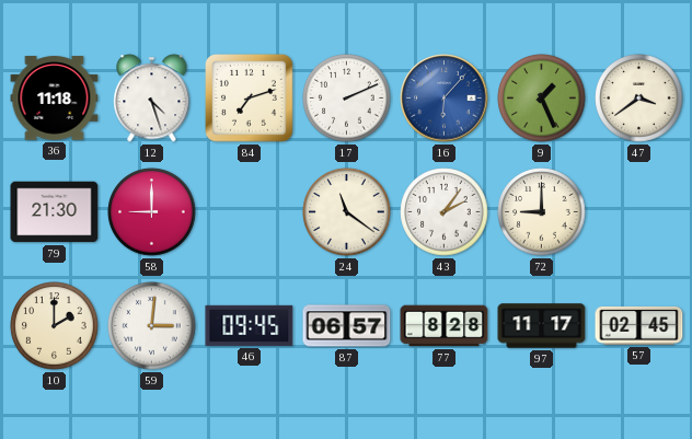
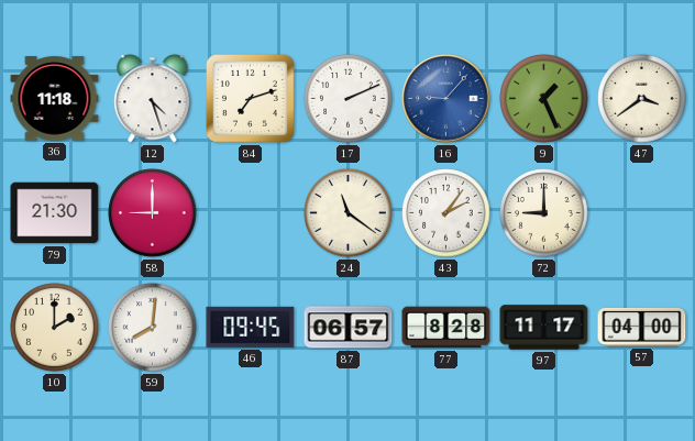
16: 6:07 -> 9:07 (446, 99)
59: 3:01 -> 8:01 (153, 328)
57: 02:45 -> 04:00 (642, 327)
